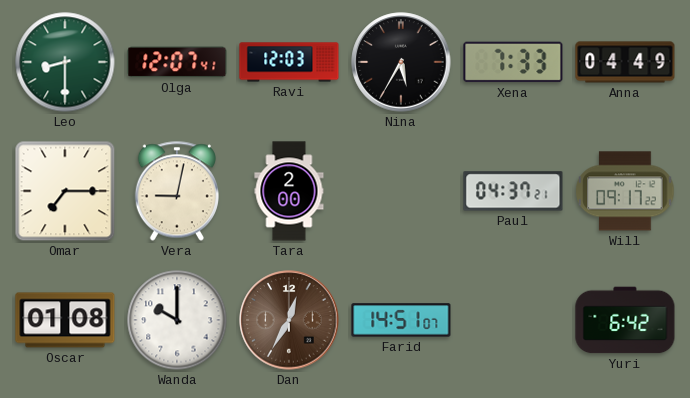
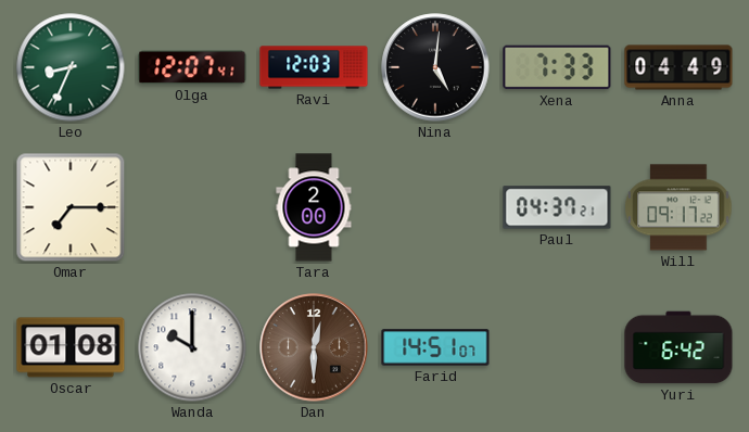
Leo: 8:30 -> 8:34 (71, 67)
Nina: 5:35 -> 5:01 (435, 67)
Vera: 9:02 -> none (177, 191)
Dan: 12:35 -> 12:30 (314, 347)
